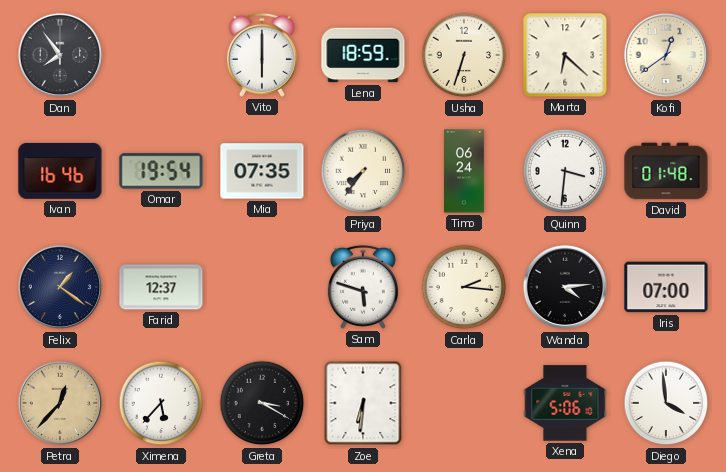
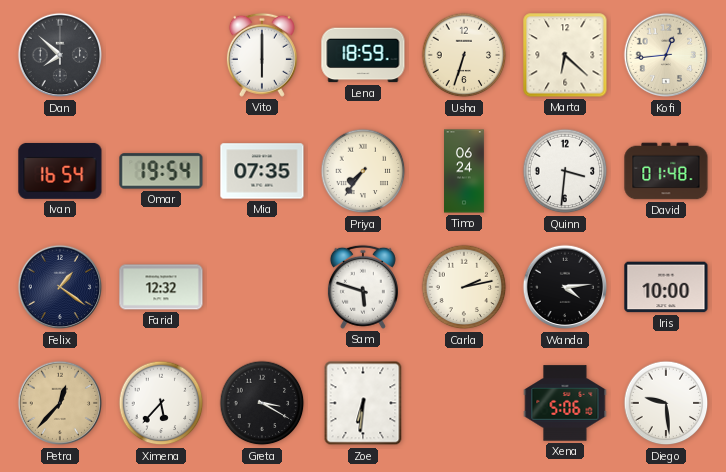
Dan: 7:54 -> 7:52 (60, 55)
Kofi: 12:39 -> 12:44 (666, 55)
Ivan: 16:46 -> 16:54 (60, 171)
Farid: 12:37 -> 12:32 (161, 287)
Carla: 2:16 -> 2:13 (464, 287)
Iris: 07:00 -> 10:00 (666, 287)
Diego: 3:59 -> 9:29 (666, 403)
